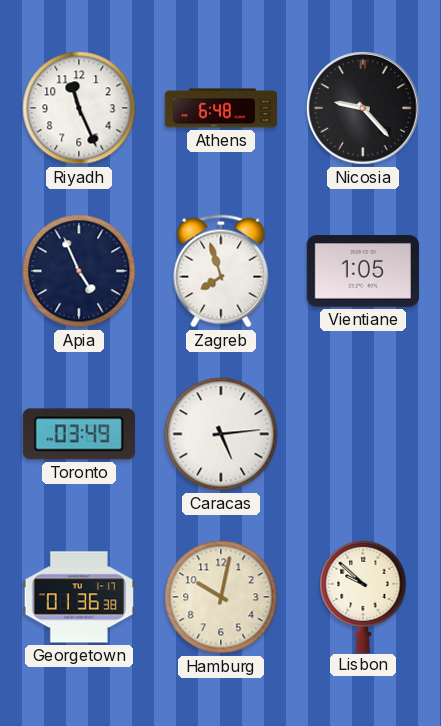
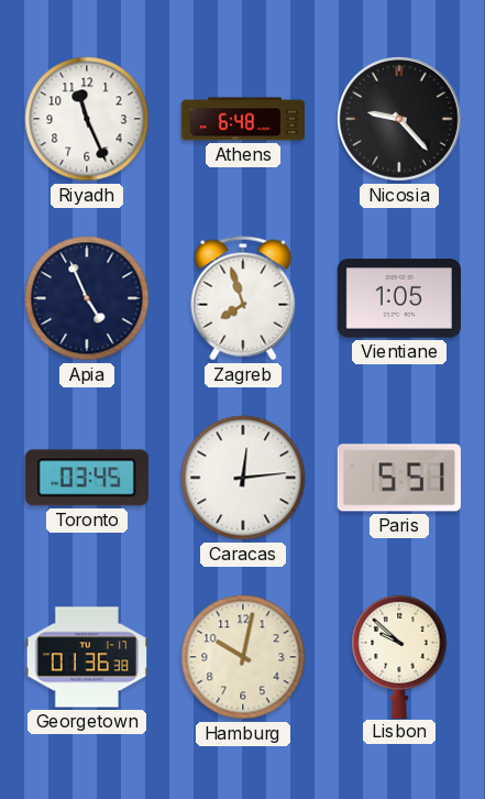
Toronto: 03:49 -> 03:45 (87, 478)
Caracas: 5:14 -> 12:14 (243, 478)
Paris: none -> 5:51 (399, 478)
